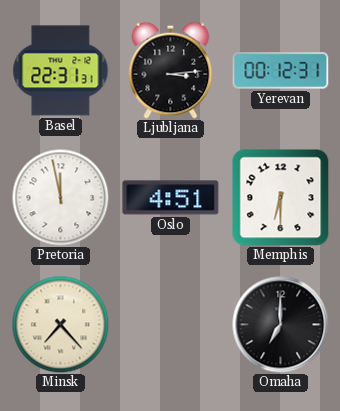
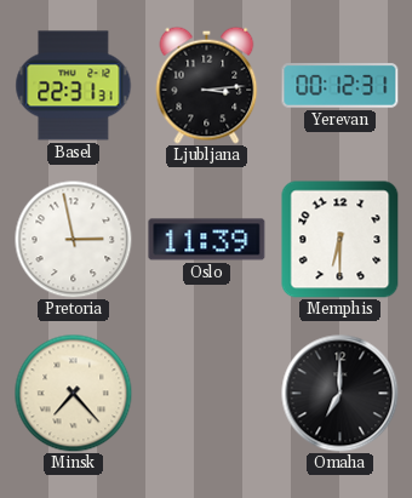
Pretoria: 11:58 -> 2:58 (73, 239)
Oslo: 4:51 -> 11:39 (207, 240)
